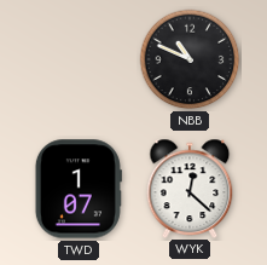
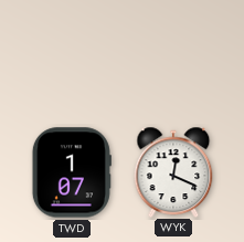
NBB: 10:49 -> none (190, 59)
WYK: 12:22 -> 12:19 (173, 171)
